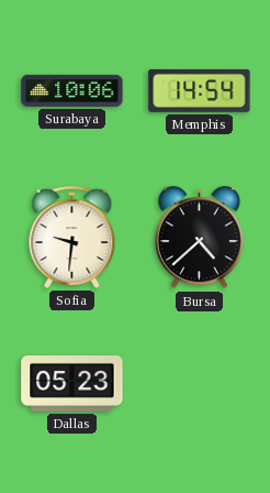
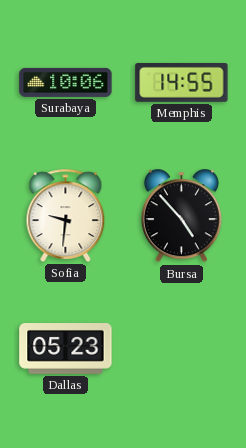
Memphis: 14:54 -> 14:55 (182, 82)
Bursa: 4:38 -> 4:53 (181, 216)
